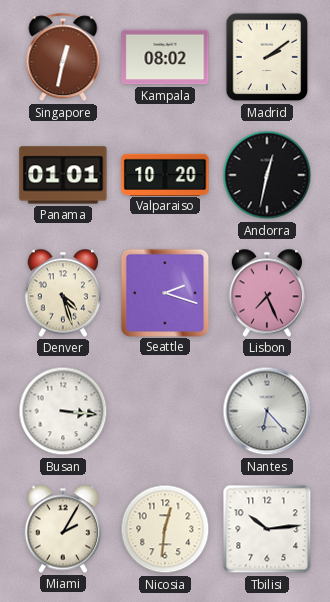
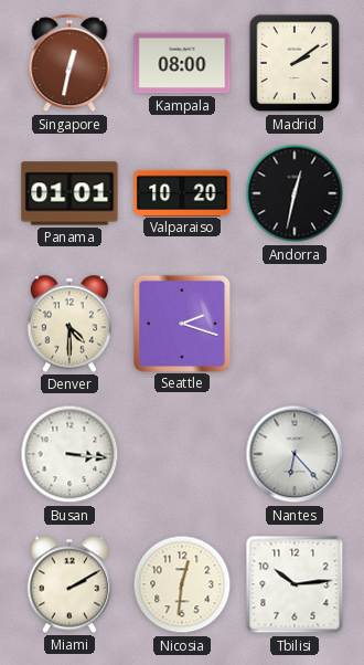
Kampala: 08:02 -> 08:00 (182, 63)
Denver: 4:27 -> 4:30 (68, 324)
Lisbon: 7:26 -> none (266, 293)
Miami: 2:05 -> 2:10 (68, 584)
